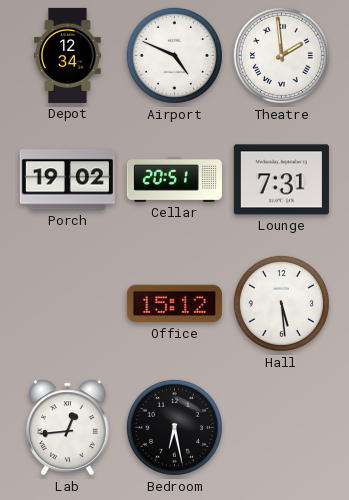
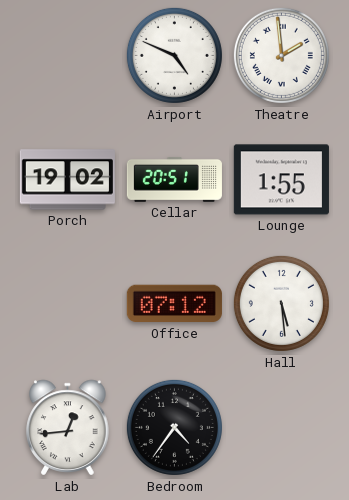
Depot: 12:34 -> none (68, 55)
Lounge: 7:31 -> 1:55 (281, 180)
Office: 15:12 -> 07:12 (174, 304)
Bedroom: 6:28 -> 4:36 (174, 427)
